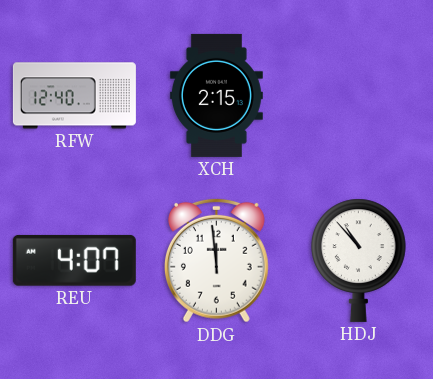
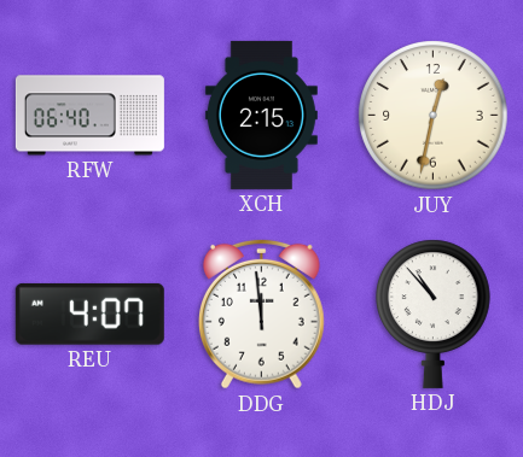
RFW: 12:40 -> 06:40 (89, 116)
JUY: none -> 12:32 (434, 116)
